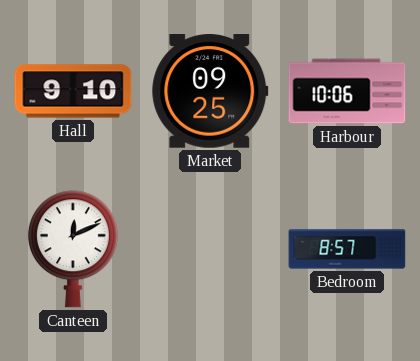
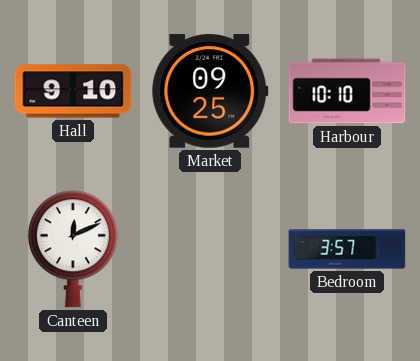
Harbour: 10:06 -> 10:10 (347, 91)
Bedroom: 8:57 -> 3:57 (347, 249)
